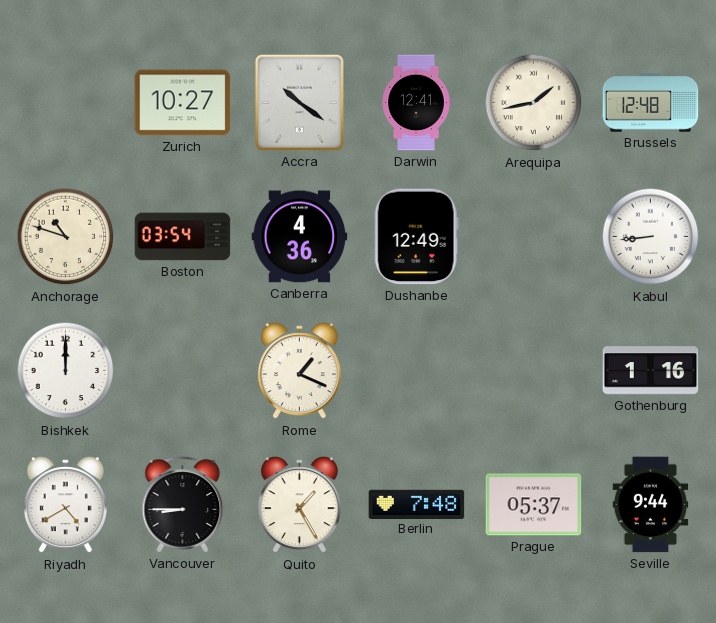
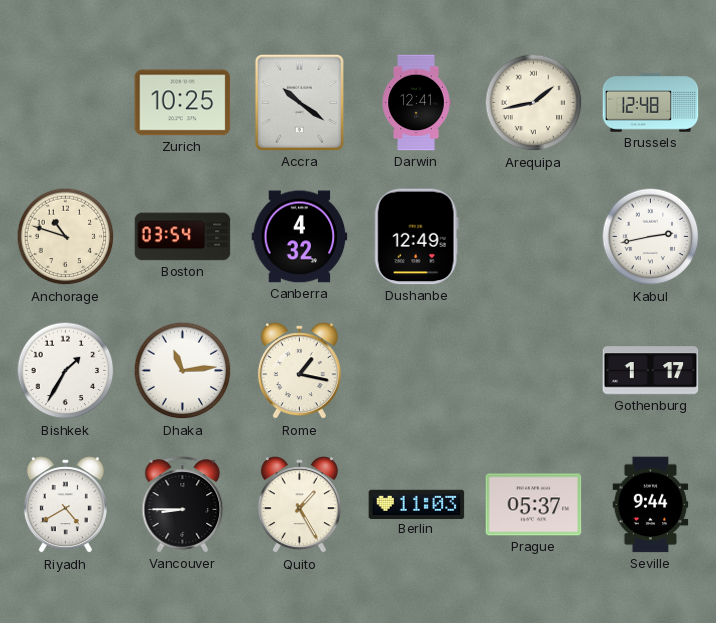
Zurich: 10:27 -> 10:25 (183, 103)
Canberra: 4:36 -> 4:32 (300, 237)
Kabul: 8:44 -> 2:43 (651, 237)
Bishkek: 12:00 -> 1:35 (66, 371)
Dhaka: none -> 11:14 (183, 371)
Rome: 1:19 -> 1:17 (299, 371)
Gothenburg: 1:16 -> 1:17 (651, 371)
Berlin: 7:48 -> 11:03 (417, 504)
